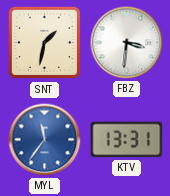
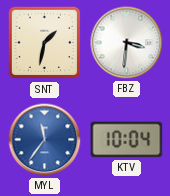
KTV: 13:31 -> 10:04 (127, 140)
